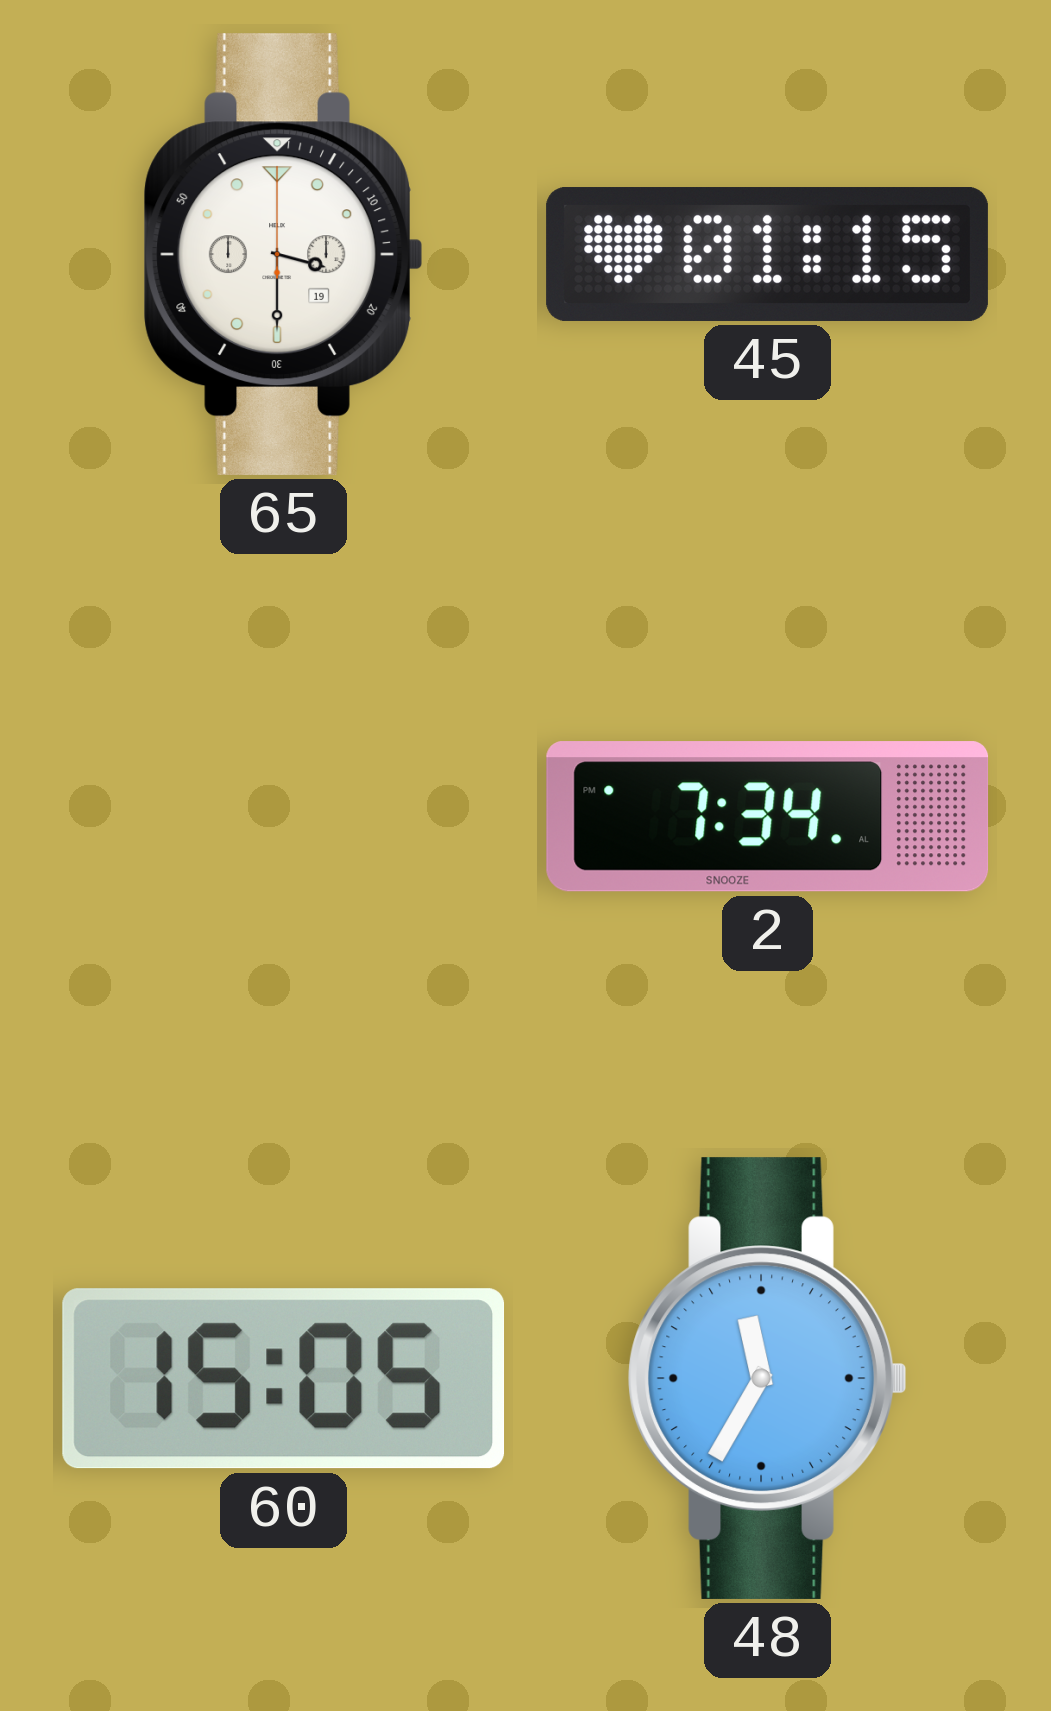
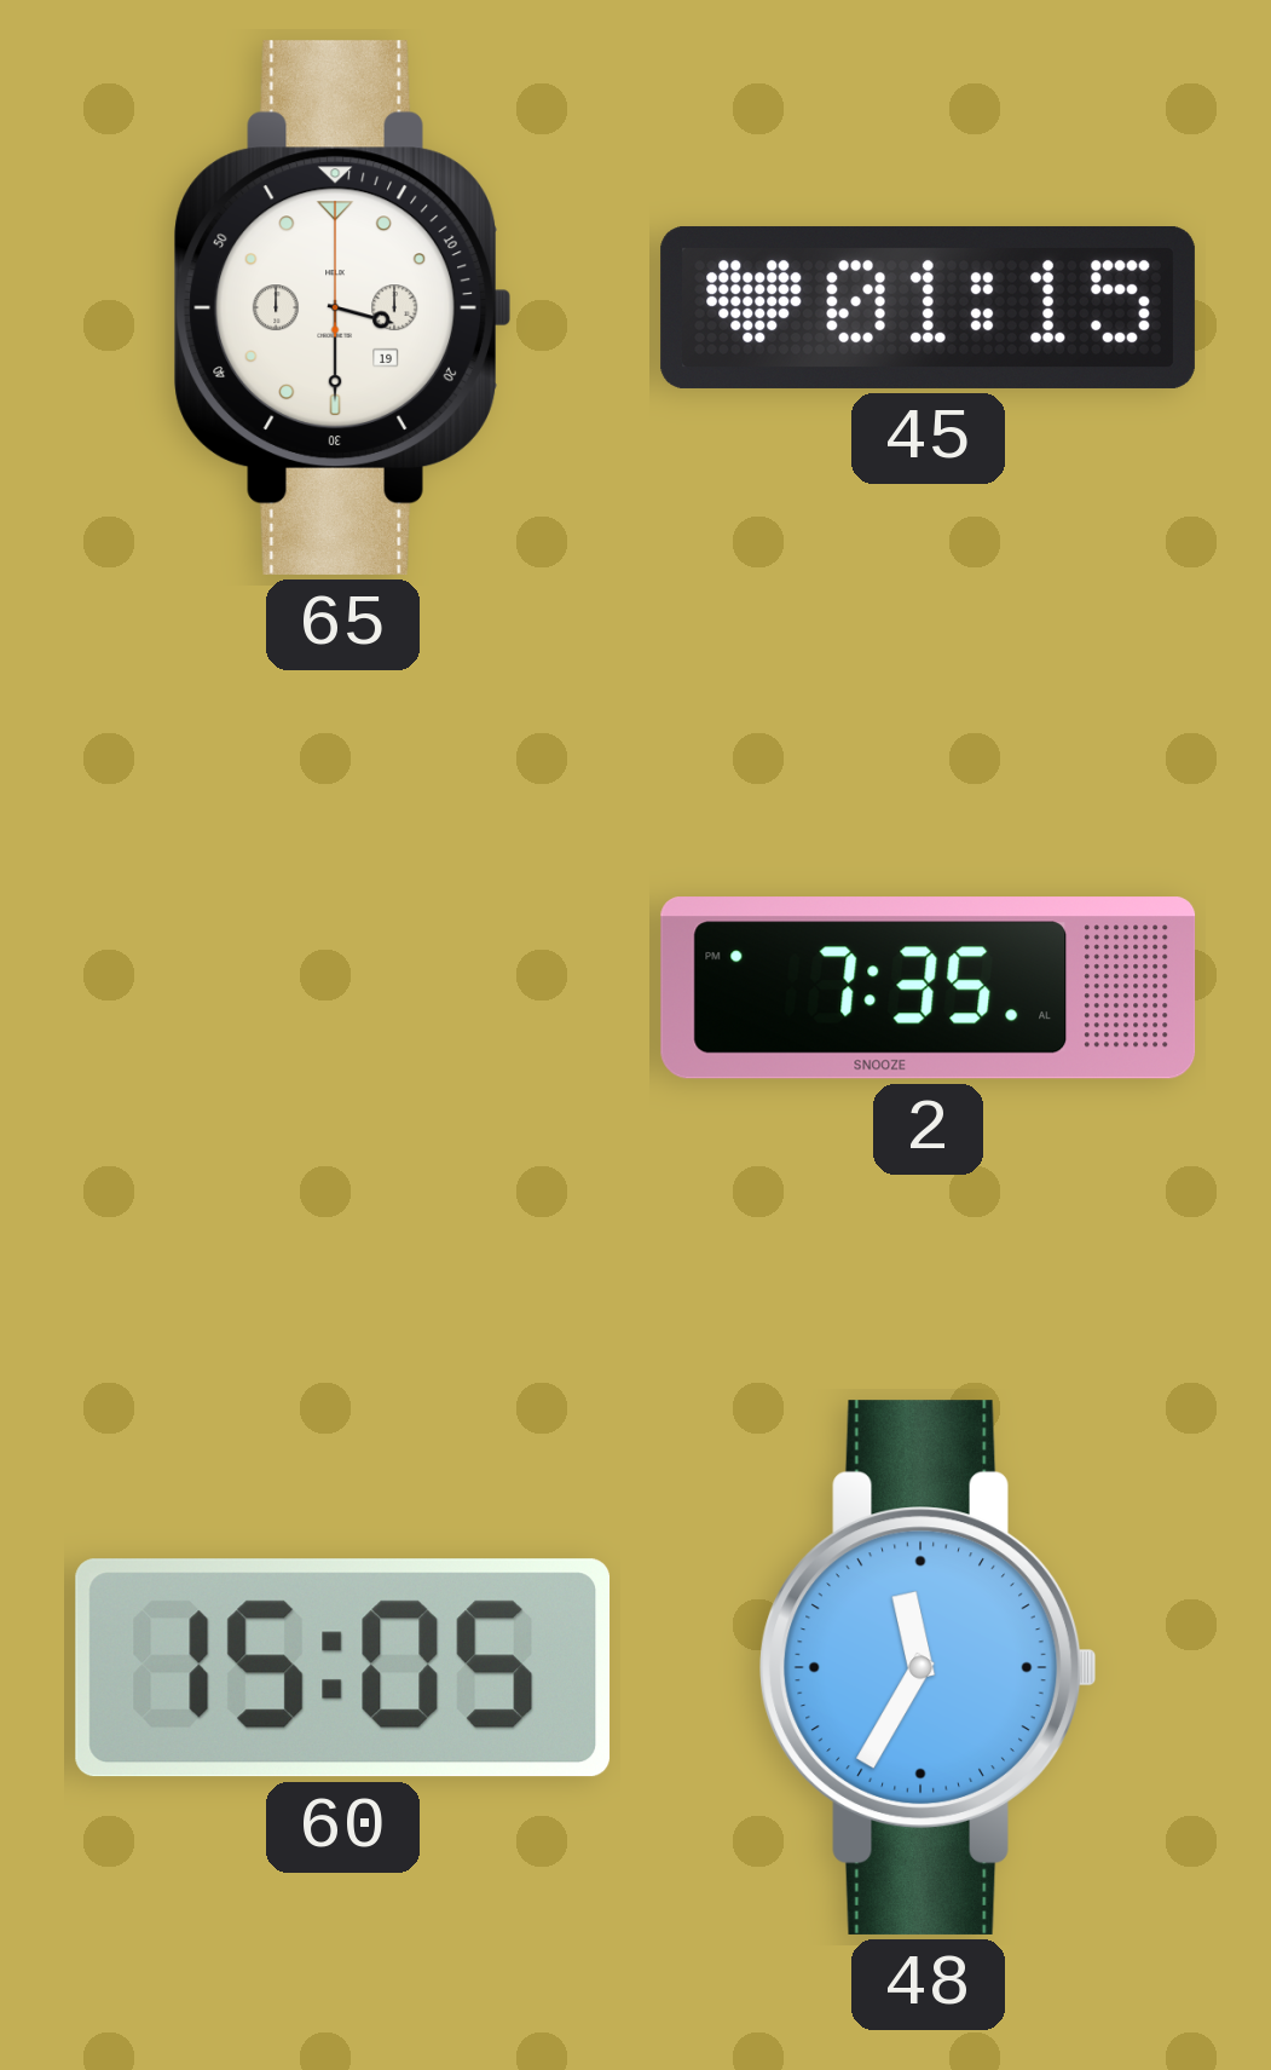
2: 7:34 -> 7:35 (929, 988)
